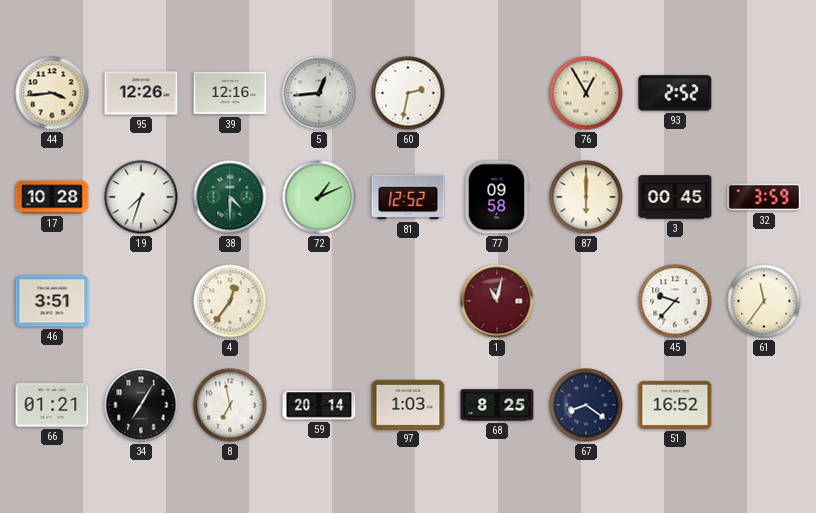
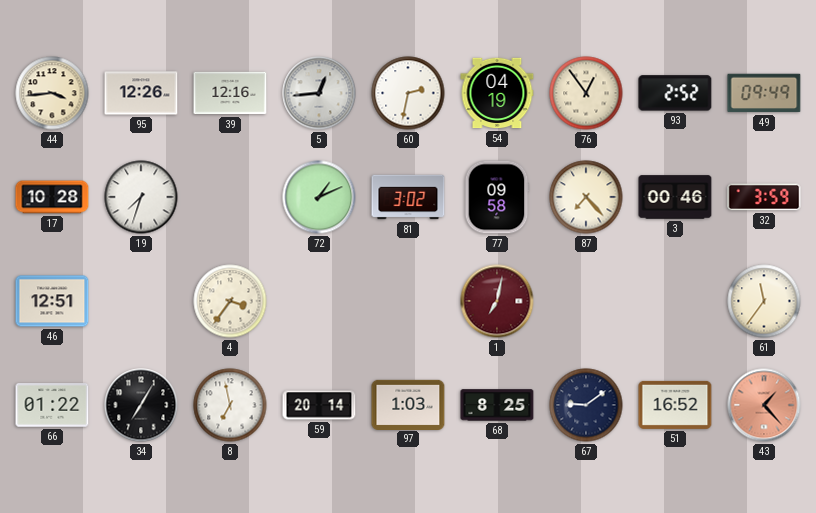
54: none -> 04:19 (497, 93)
76: 12:55 -> 12:54 (586, 93)
49: none -> 09:49 (764, 93)
38: 4:30 -> none (230, 197)
81: 12:52 -> 3:02 (408, 197)
87: 6:00 -> 7:23 (586, 197)
3: 00:45 -> 00:46 (675, 197)
46: 3:51 -> 12:51 (52, 301)
4: 12:36 -> 3:36 (230, 301)
1: 11:02 -> 7:02 (497, 301)
45: 9:37 -> none (675, 301)
66: 01:21 -> 01:22 (52, 405)
67: 8:21 -> 9:09 (586, 405)
43: none -> 1:23 (764, 405)
